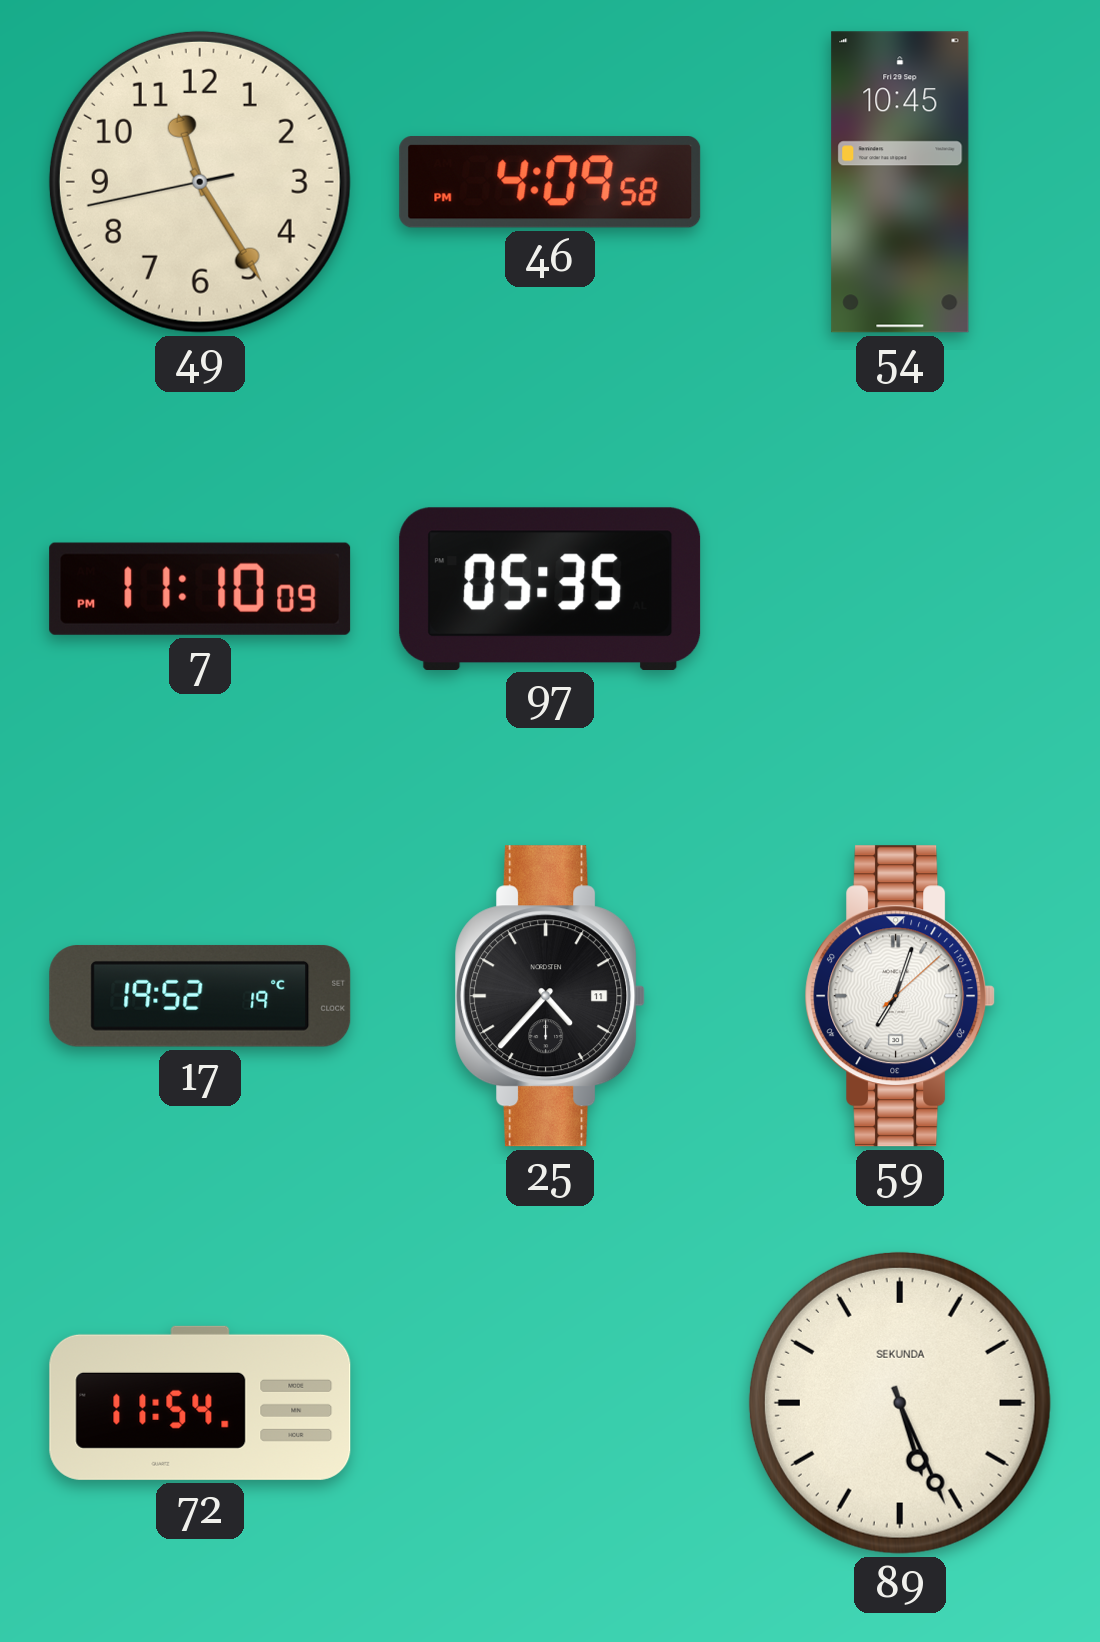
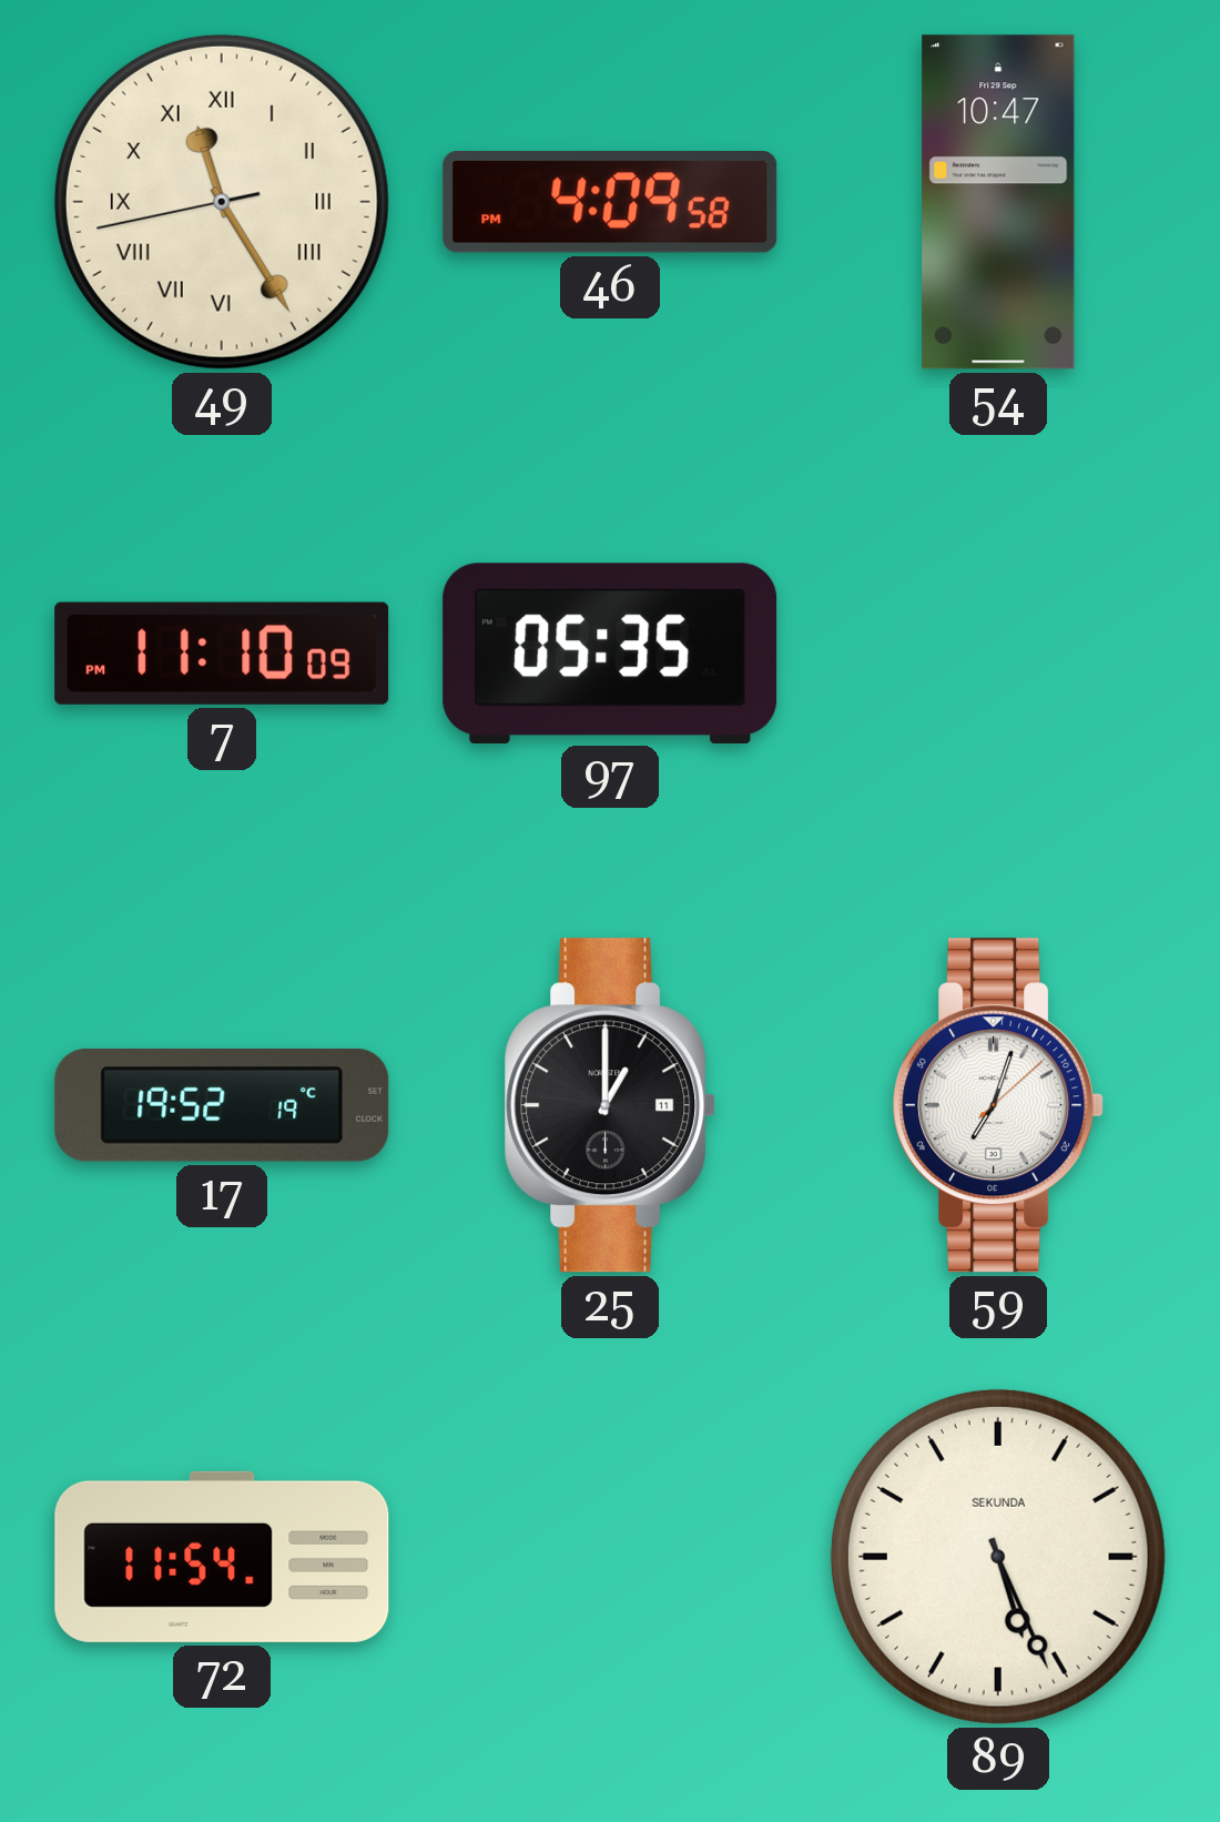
49 numerals: Arabic -> Roman (222, 202)
54: 10:45 -> 10:47 (998, 202)
25: 4:37 -> 1:00 (610, 1105)
